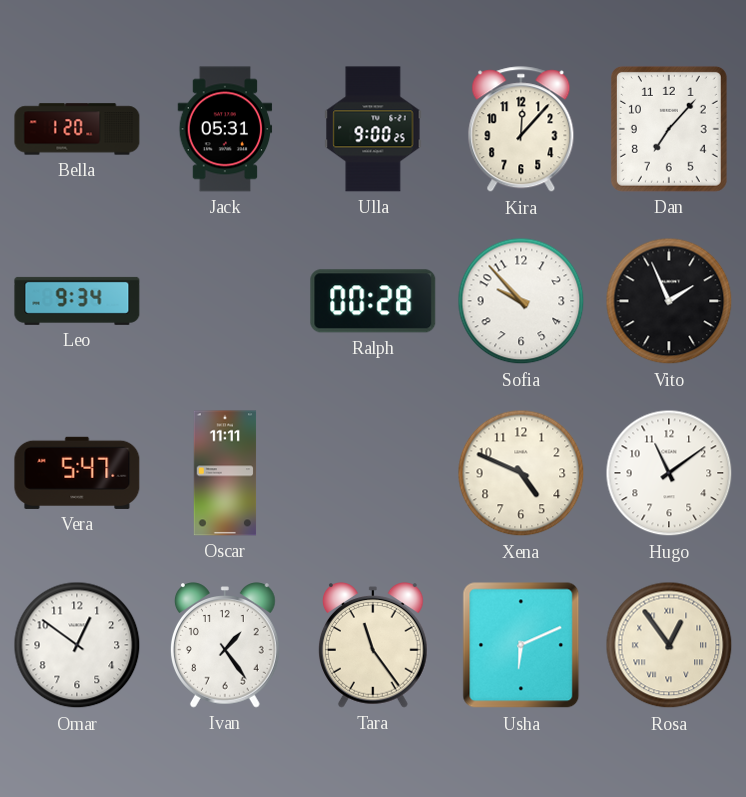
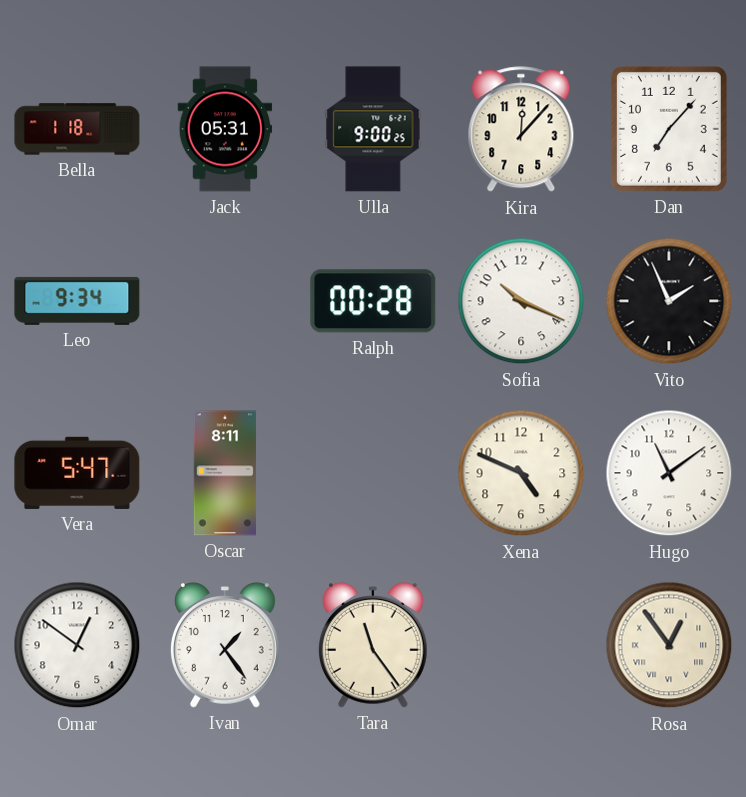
Bella: 1:20 -> 1:18 (77, 129)
Sofia: 9:53 -> 10:19 (521, 301)
Oscar: 11:11 -> 8:11 (225, 473)
Usha: 6:11 -> none (521, 645)
